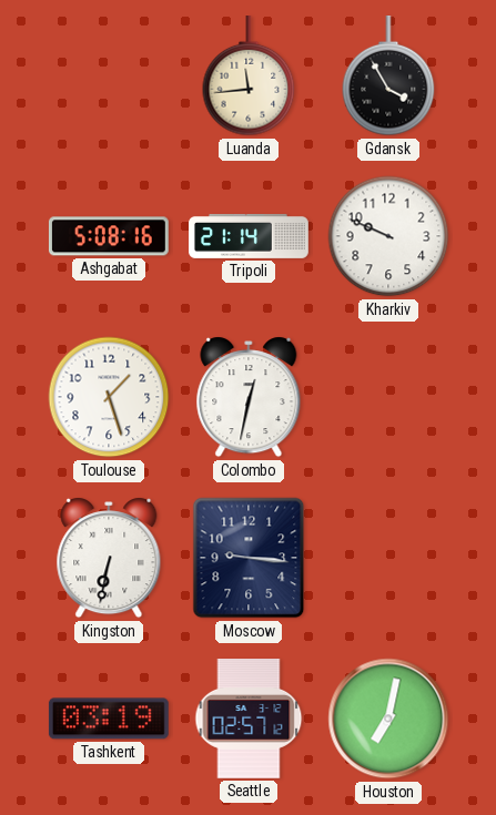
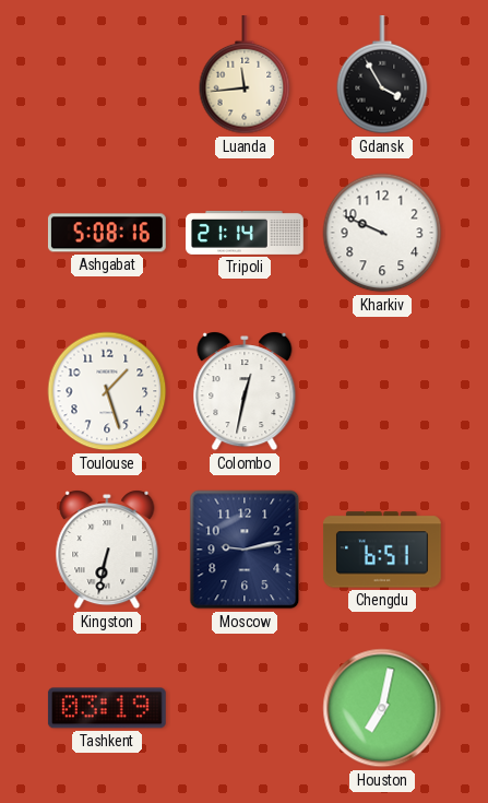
Moscow: 9:16 -> 9:13 (245, 550)
Chengdu: none -> 6:51 (382, 550)
Seattle: 02:57 -> none (249, 720)
